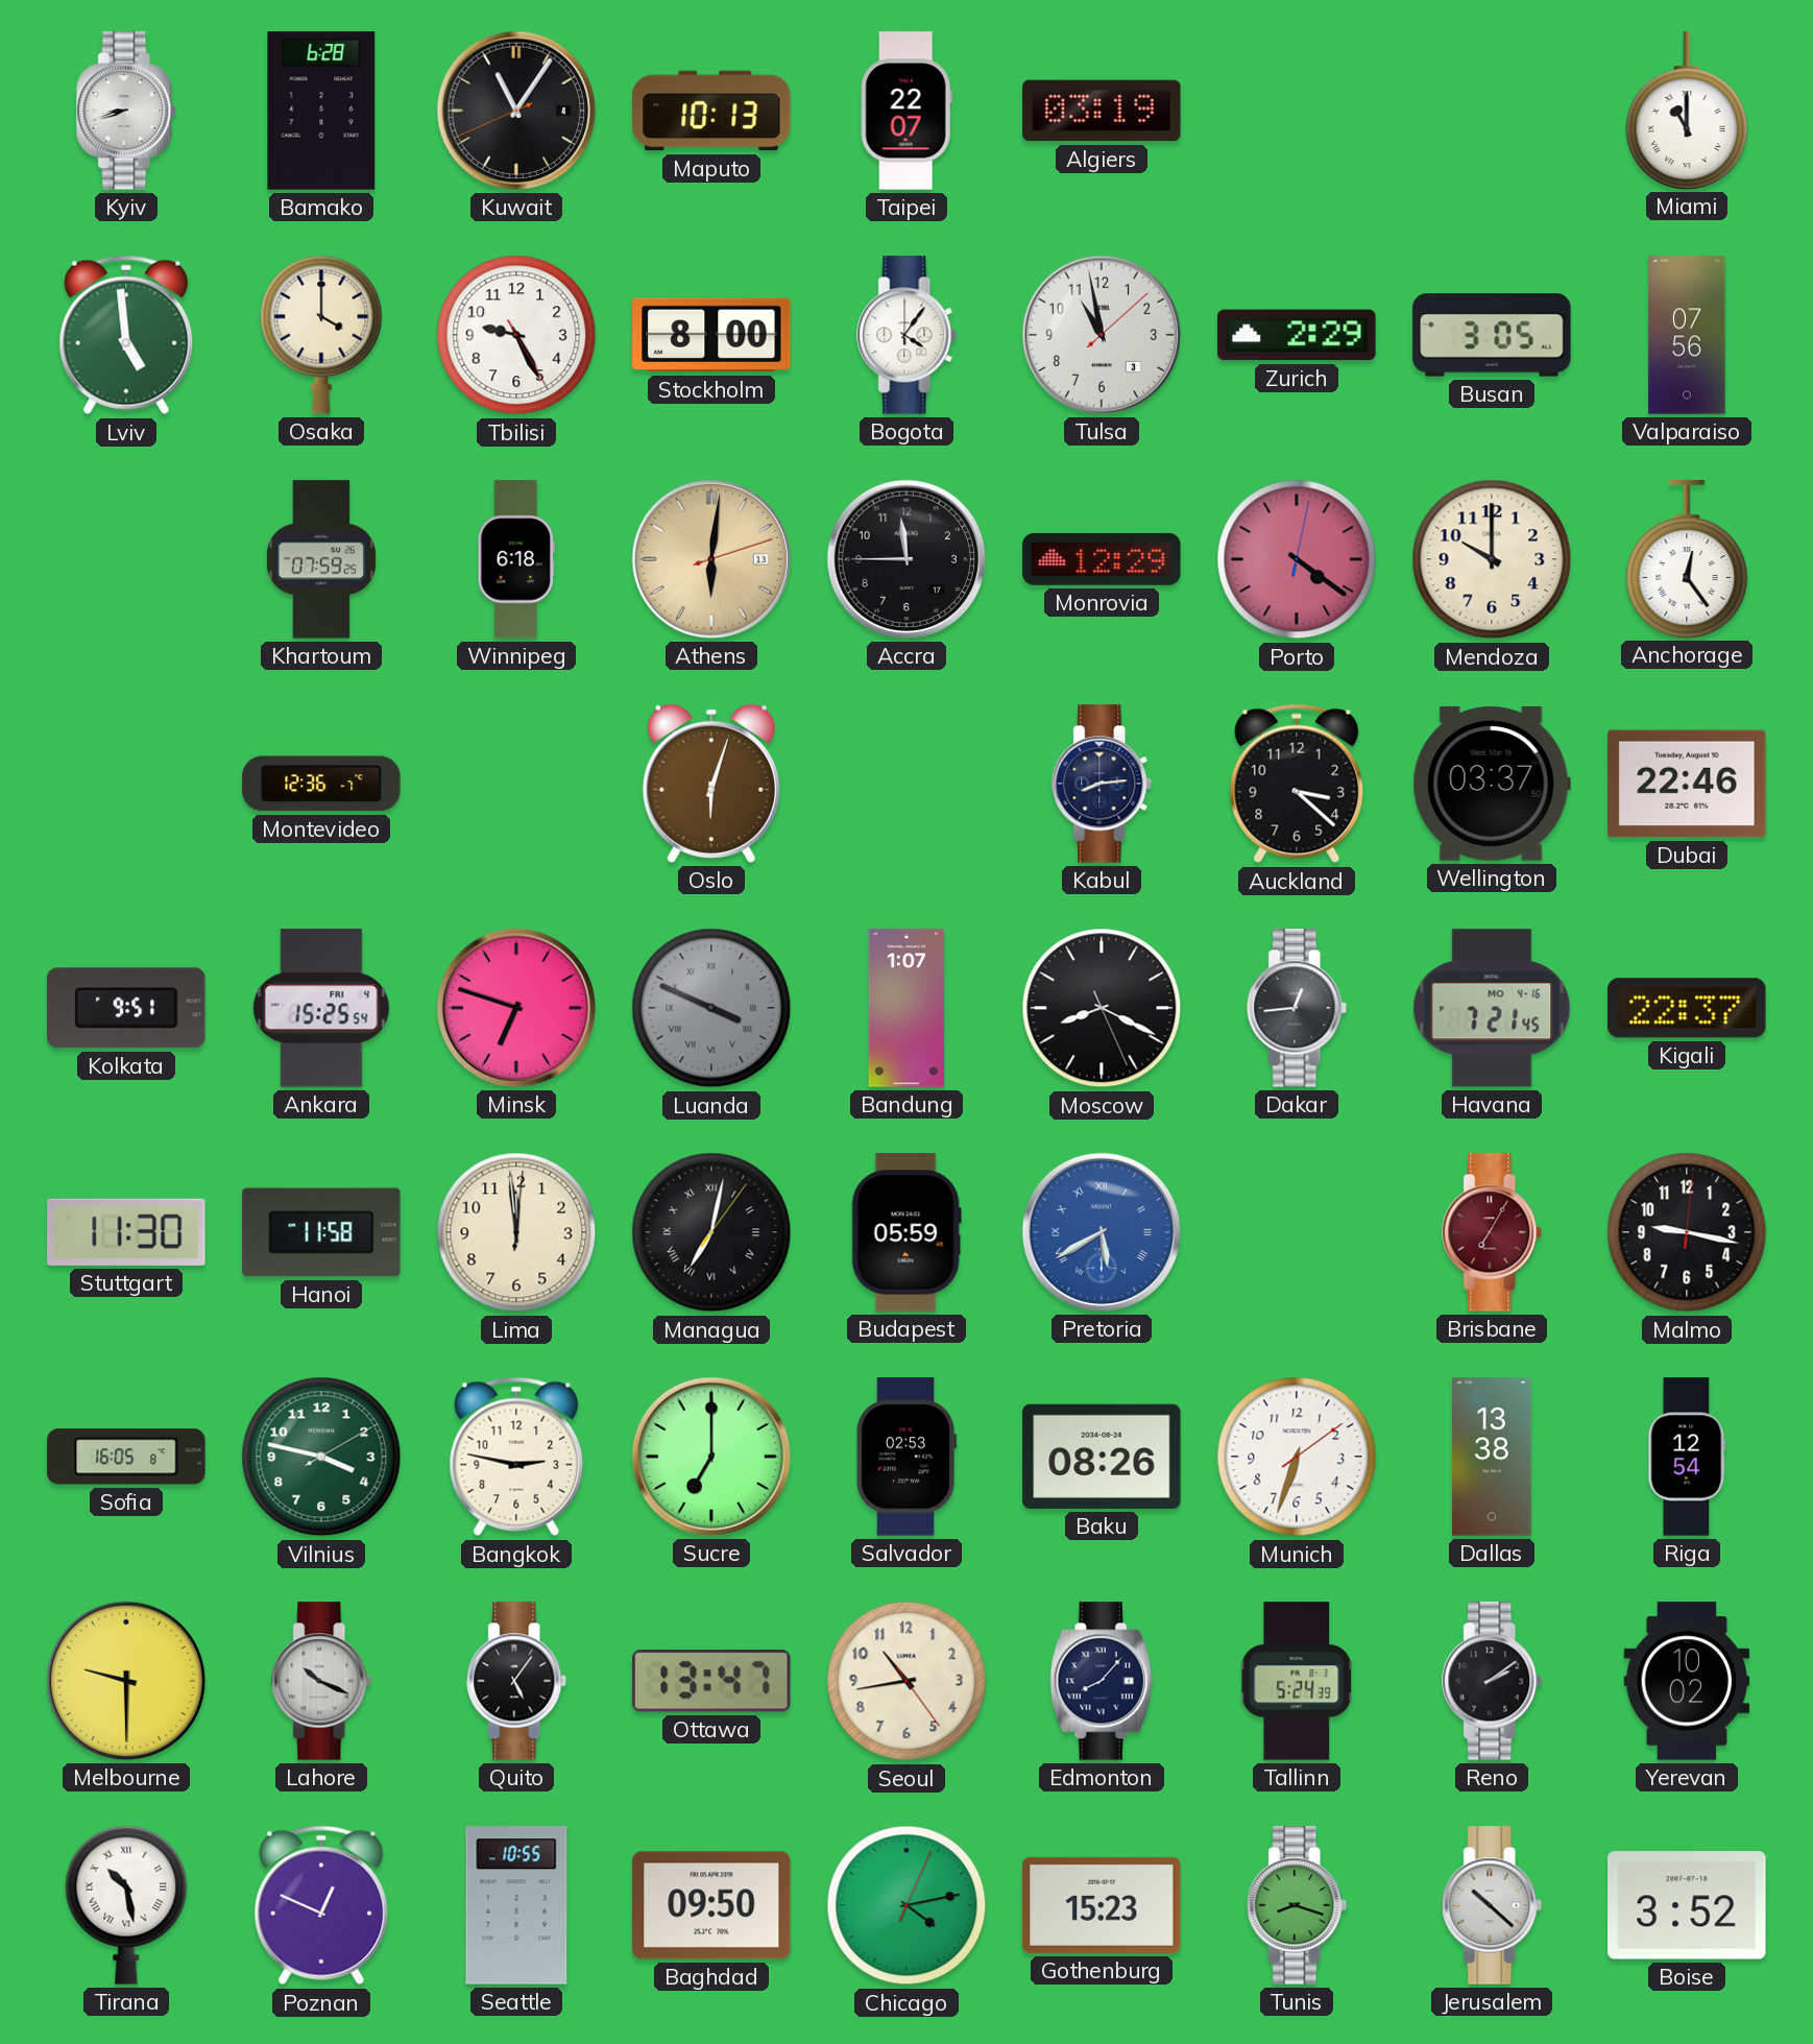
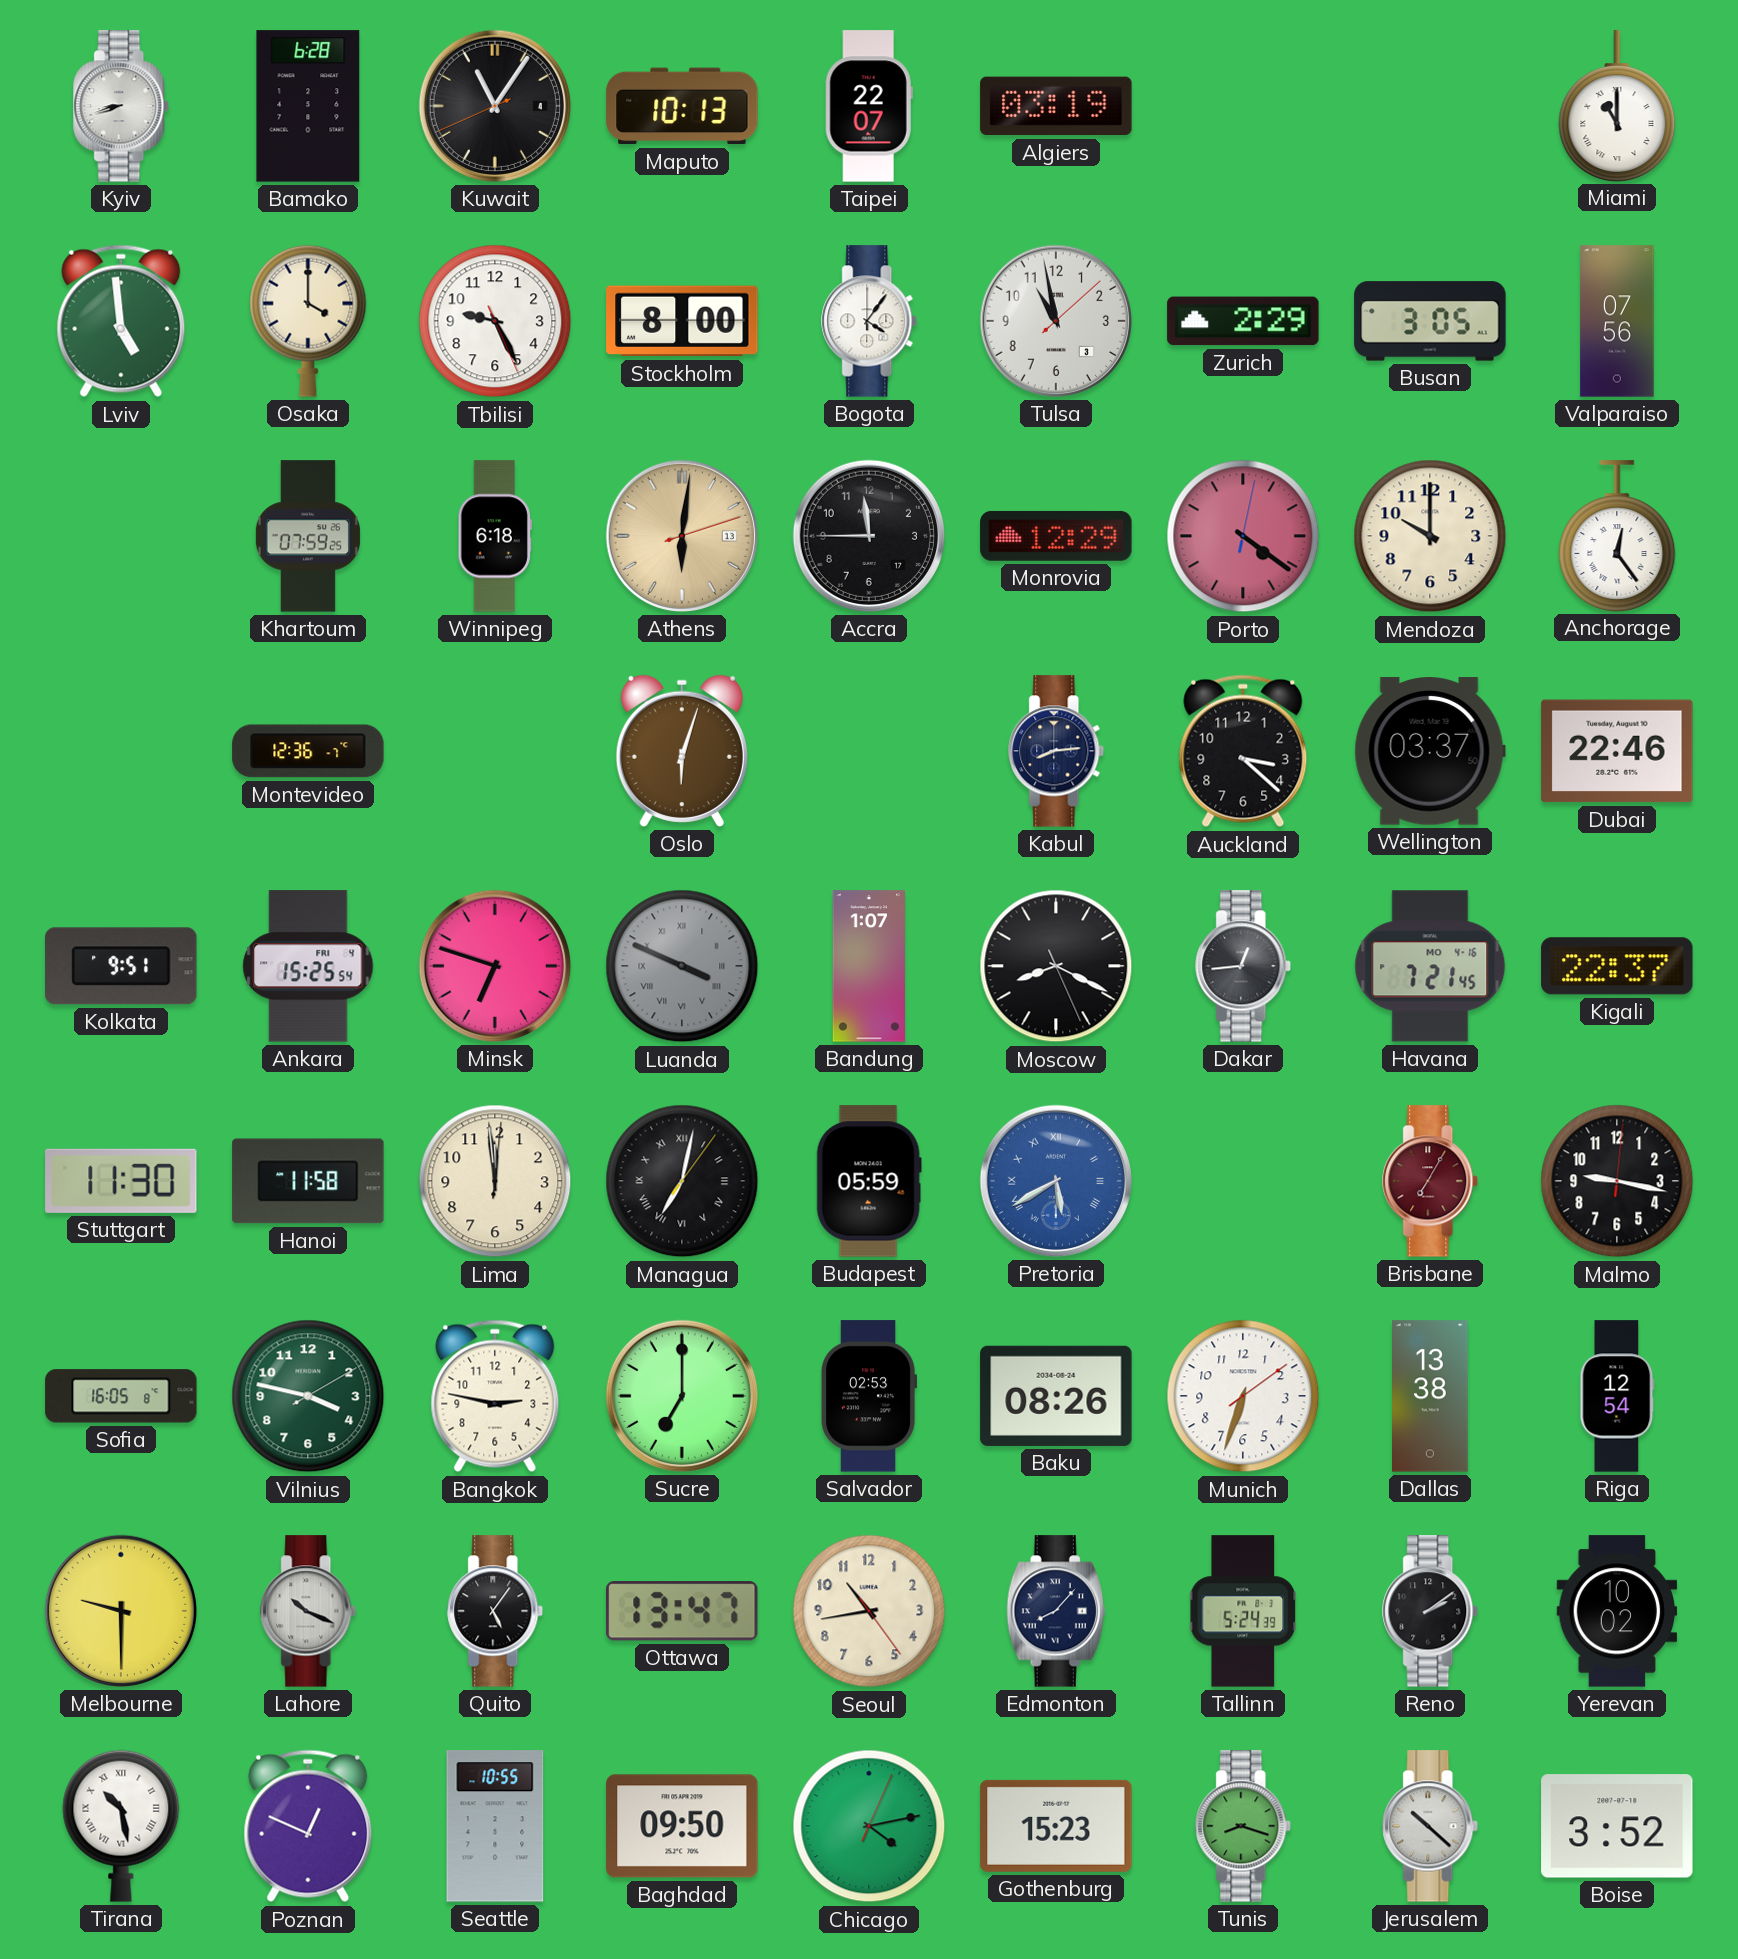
Tbilisi: 9:25:25 -> 9:25:26 (495, 321)
